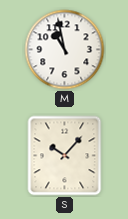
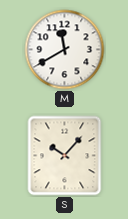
M: 10:58 -> 11:40 (65, 50)
